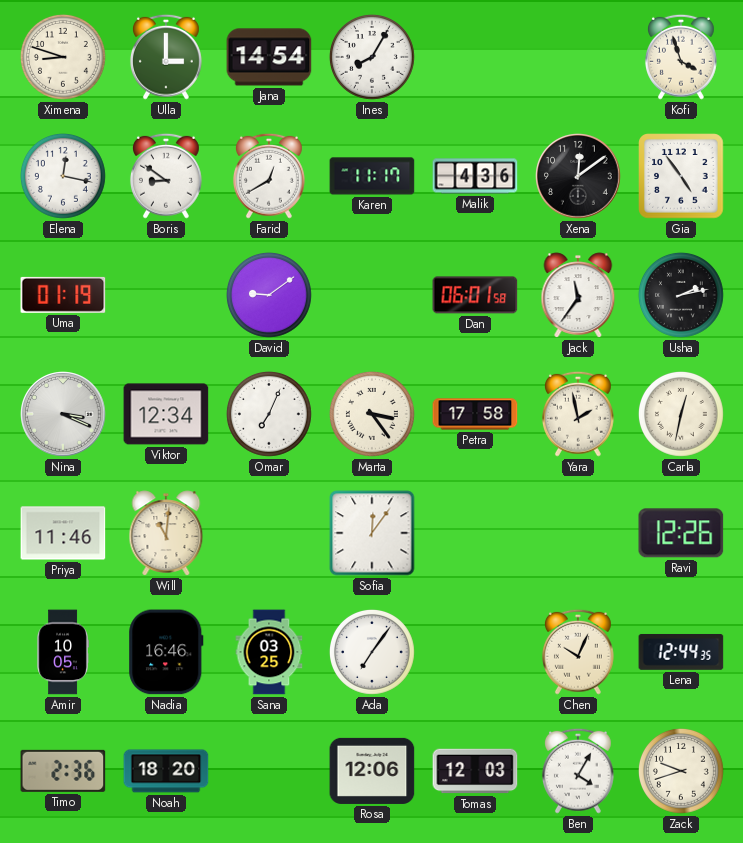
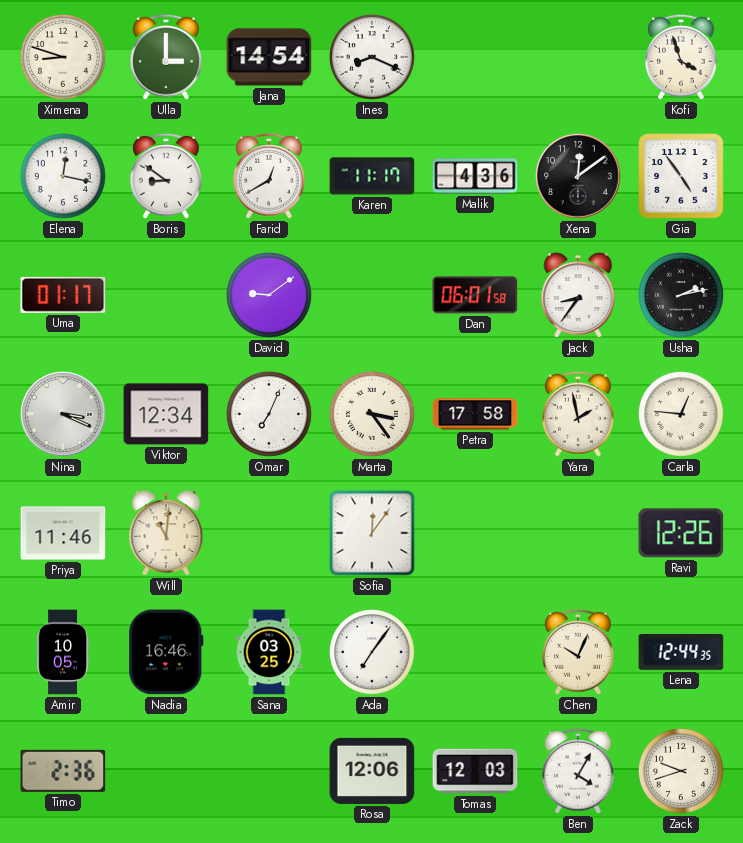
Ines: 8:05 -> 8:19 (372, 57)
Uma: 01:19 -> 01:17 (63, 295)
Jack: 11:36 -> 8:36 (578, 295)
Carla: 12:32 -> 12:46 (681, 414)
Noah: 18:20 -> none (166, 771)
